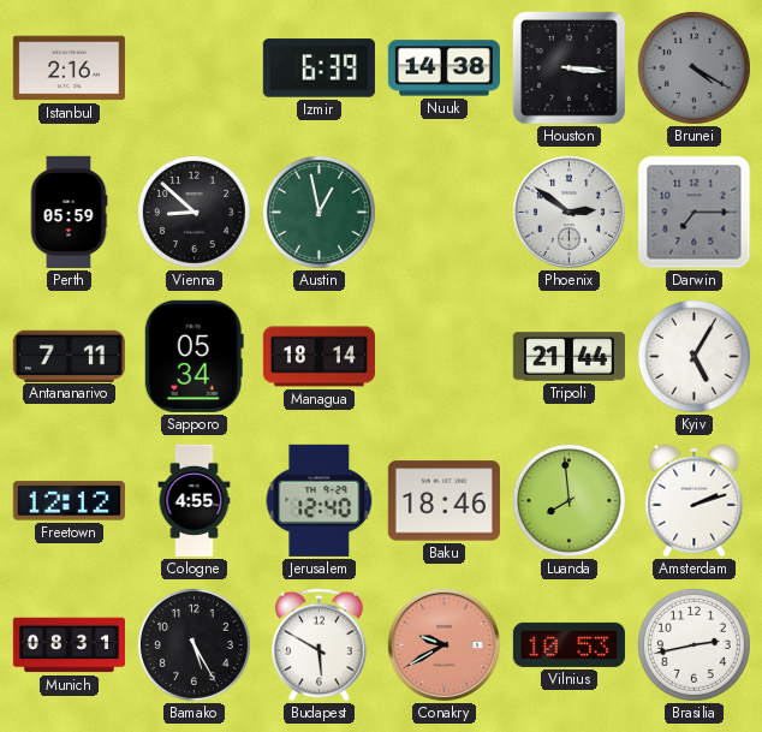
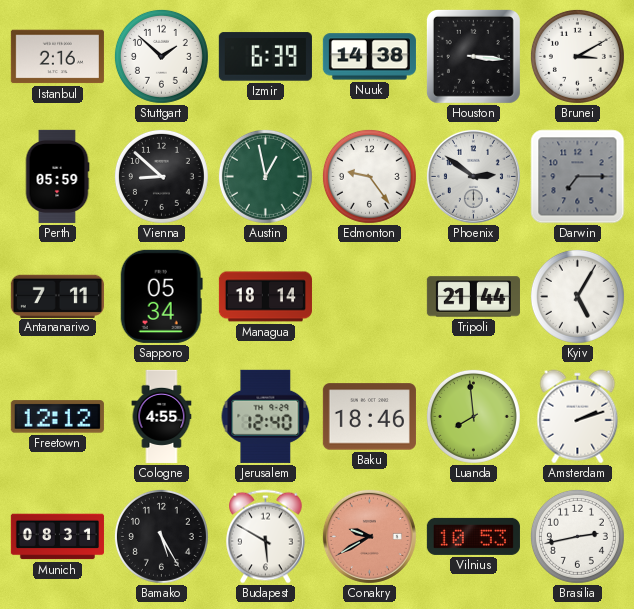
Stuttgart: none -> 1:52 (161, 56)
Brunei: 4:20 -> 3:10 (577, 56)
Brunei dial: grey -> white (577, 56)
Edmonton: none -> 9:24 (369, 176)
